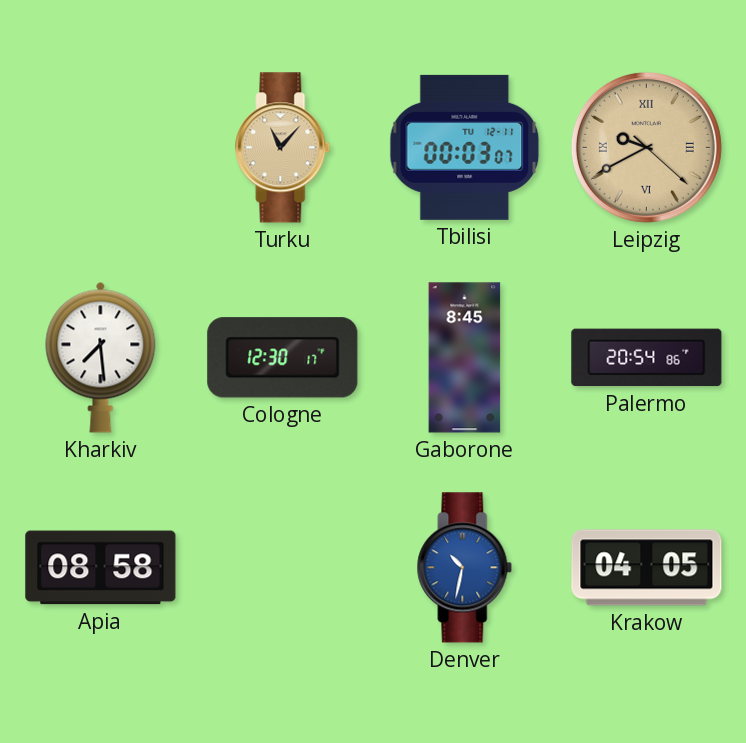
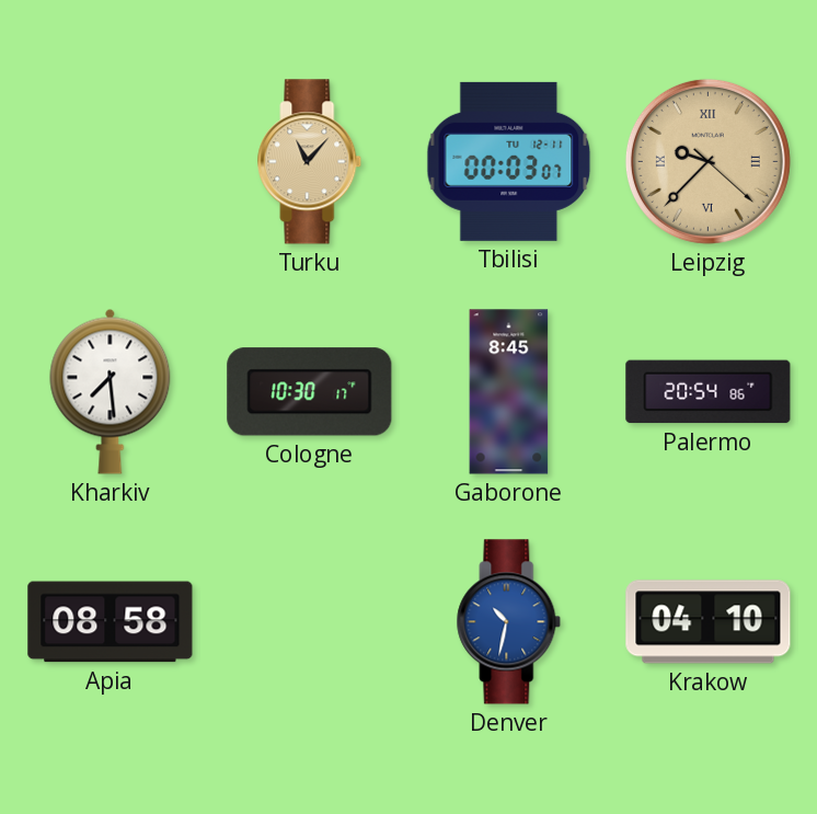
Leipzig: 9:40 -> 9:37 (707, 161)
Cologne: 12:30 -> 10:30 (310, 392)
Krakow: 04:05 -> 04:10 (709, 622)
